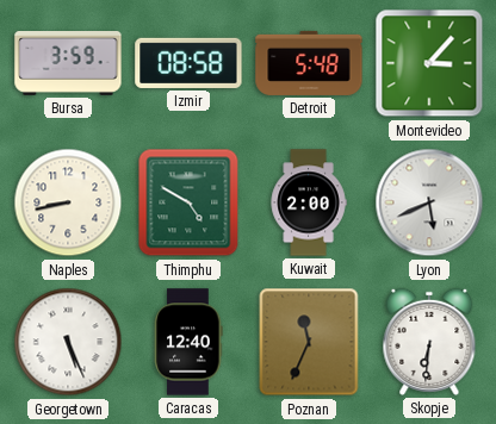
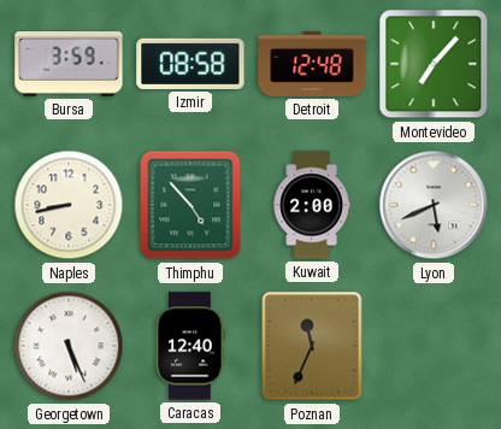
Detroit: 5:48 -> 12:48 (312, 64)
Montevideo: 3:07 -> 7:07 (434, 64)
Thimphu: 4:50 -> 4:53 (190, 205)
Skopje: 6:31 -> none (429, 342)
